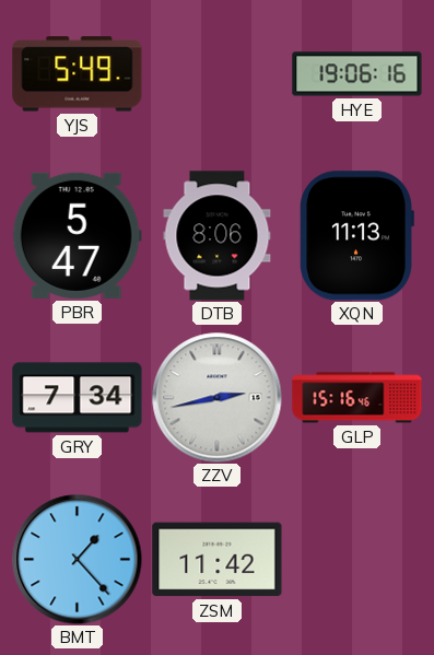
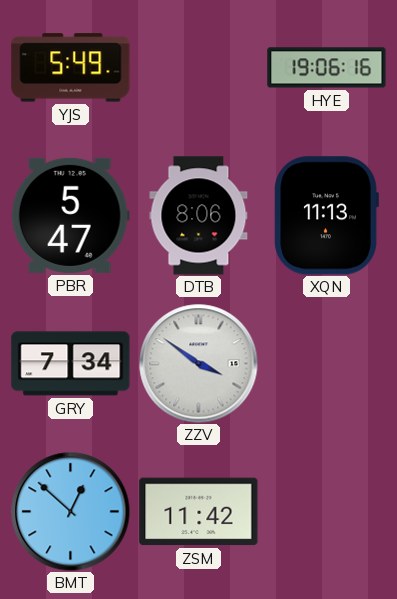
ZZV: 2:43 -> 3:51 (199, 364)
GLP: 15:16 -> none (357, 398)
BMT: 1:23 -> 12:52 (71, 512)
